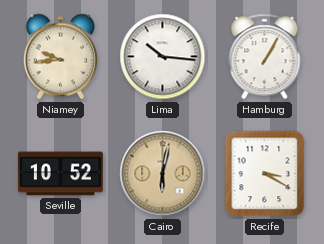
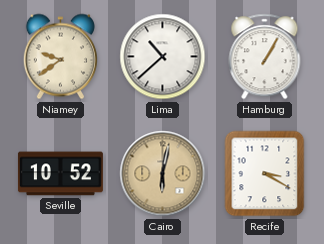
Niamey: 9:44 -> 9:39 (60, 57)
Lima: 10:16 -> 10:38 (163, 57)
